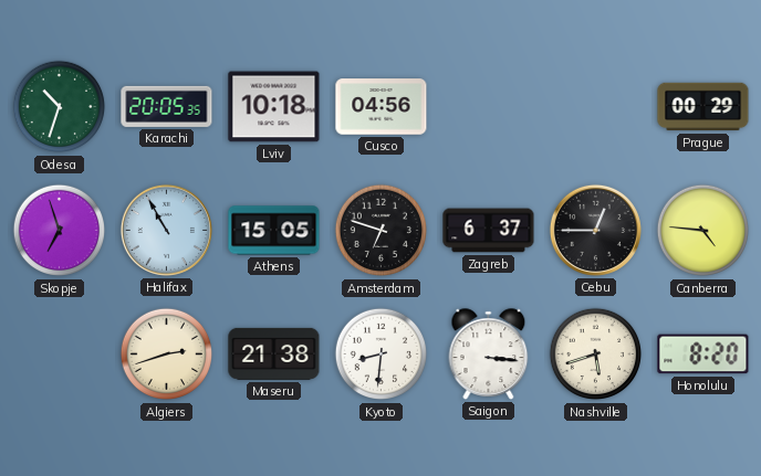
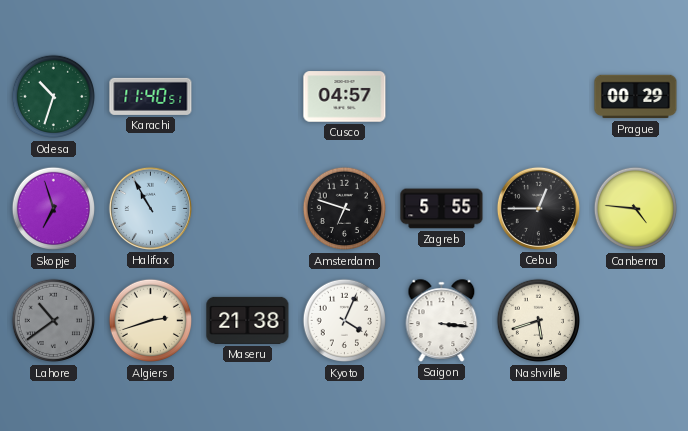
Karachi: 20:05 -> 11:40 (151, 96)
Lviv: 10:18 -> none (274, 107)
Cusco: 04:56 -> 04:57 (345, 97)
Athens: 15:05 -> none (274, 231)
Zagreb: 6:37 -> 5:55 (442, 209)
Lahore: none -> 10:39 (54, 321)
Kyoto: 8:31 -> 4:04 (345, 321)
Honolulu: 8:20 -> none (703, 355)
